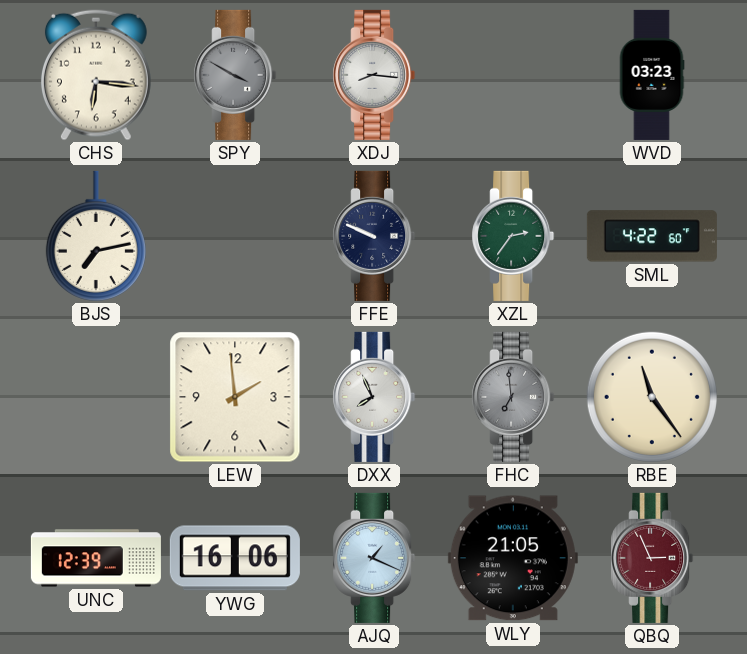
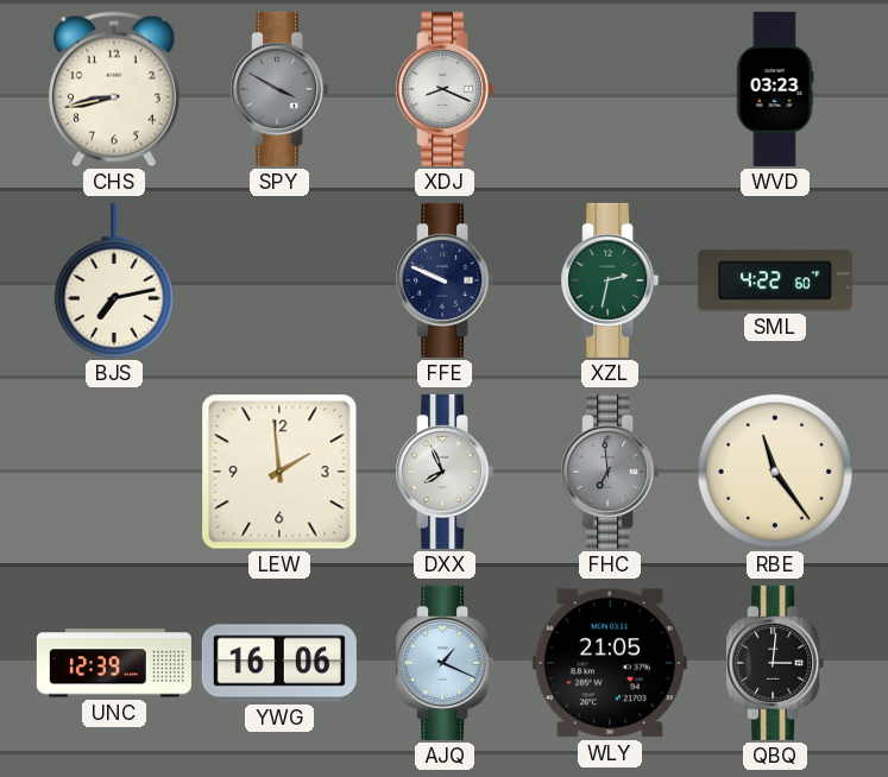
CHS: 6:16 -> 8:43 (114, 89)
XDJ: 8:16 -> 8:19 (445, 89)
XZL: 2:36 -> 2:32 (610, 280)
QBQ: 2:56 -> 3:01 (775, 663)
QBQ dial: burgundy -> black (775, 663)
